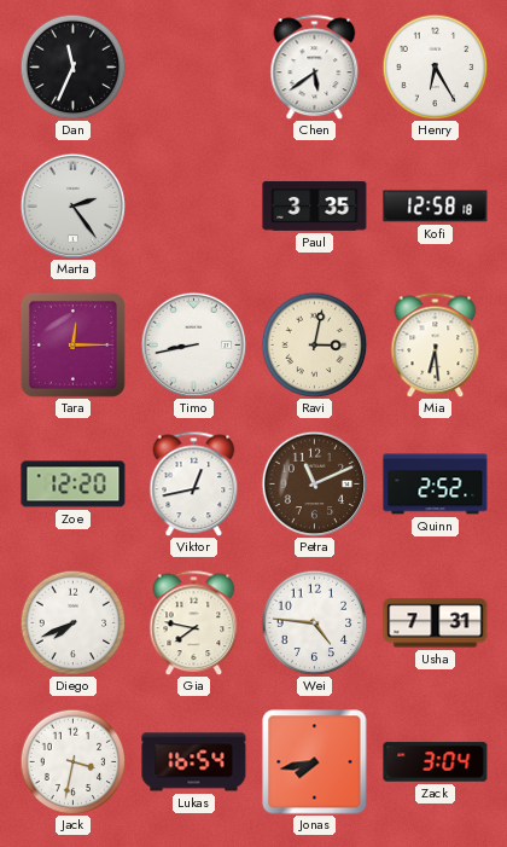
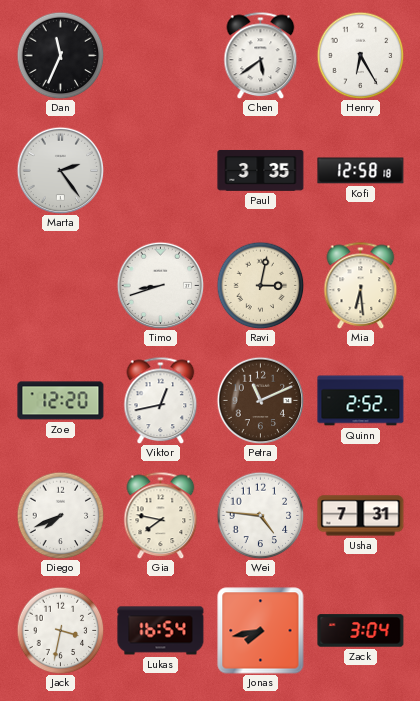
Tara: 12:15 -> none (72, 344)
Timo: 8:43 -> 8:42 (160, 285)
